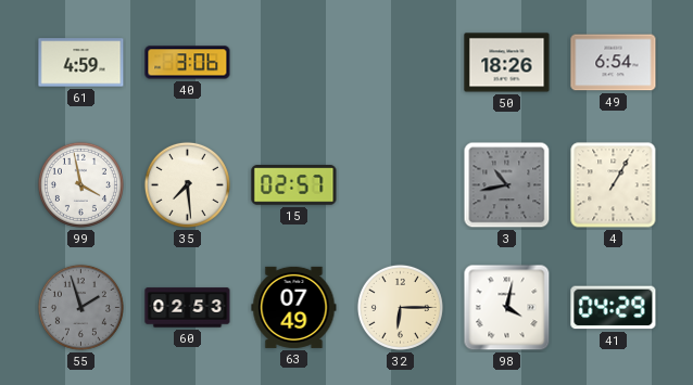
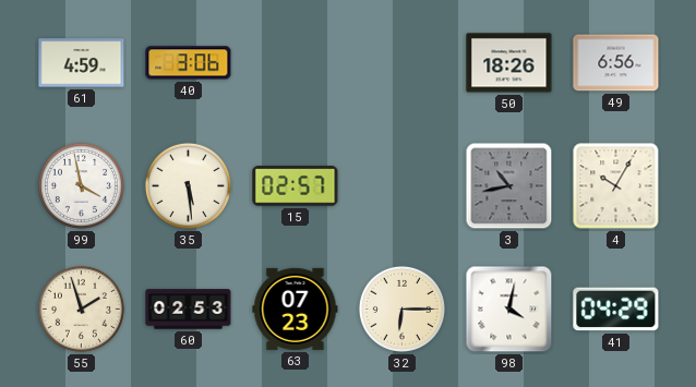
49: 6:54 -> 6:56 (616, 63)
35: 7:29 -> 5:29 (188, 185)
4: 1:05 -> 10:05 (616, 186)
55 dial: grey -> cream (81, 309)
63: 07:49 -> 07:23 (296, 309)
